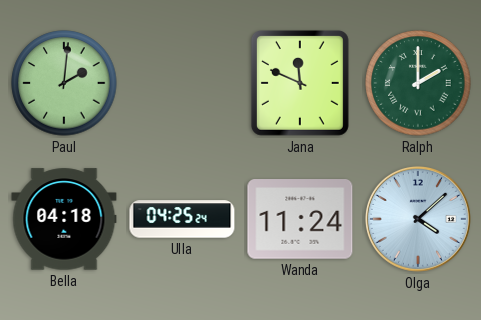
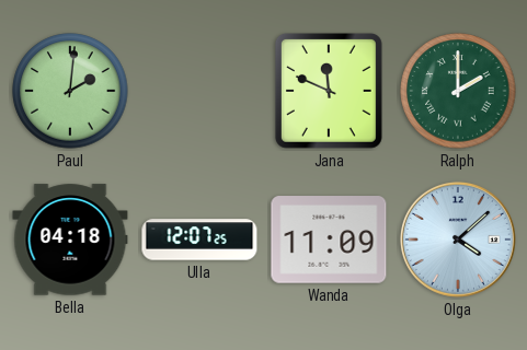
Ulla: 04:25 -> 12:07 (199, 240)
Wanda: 11:24 -> 11:09 (329, 240)
